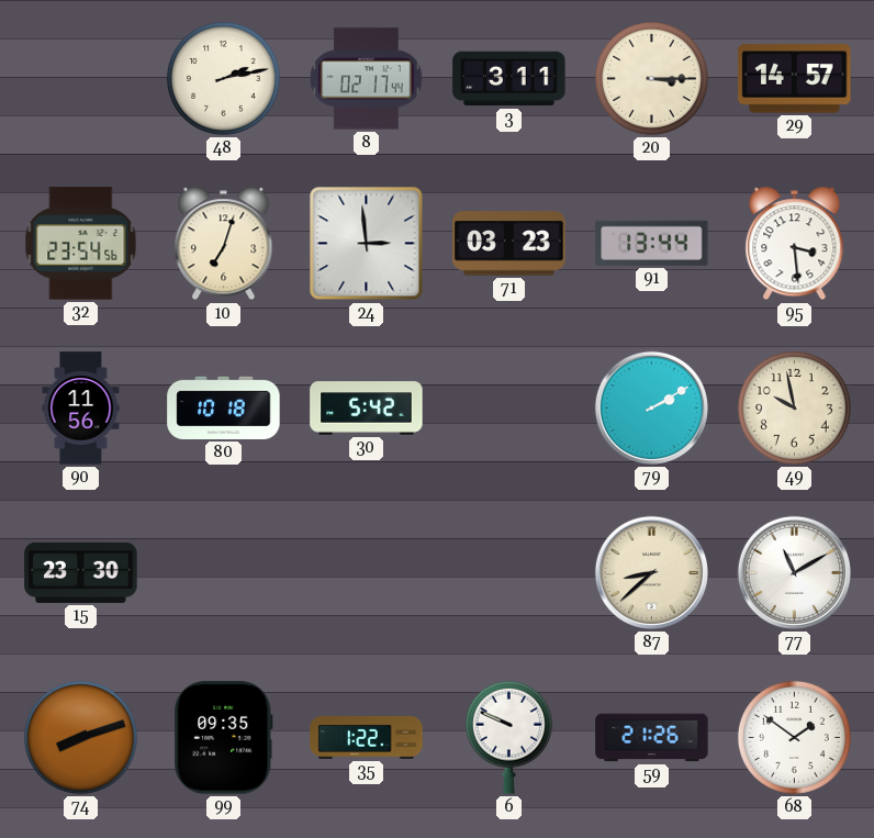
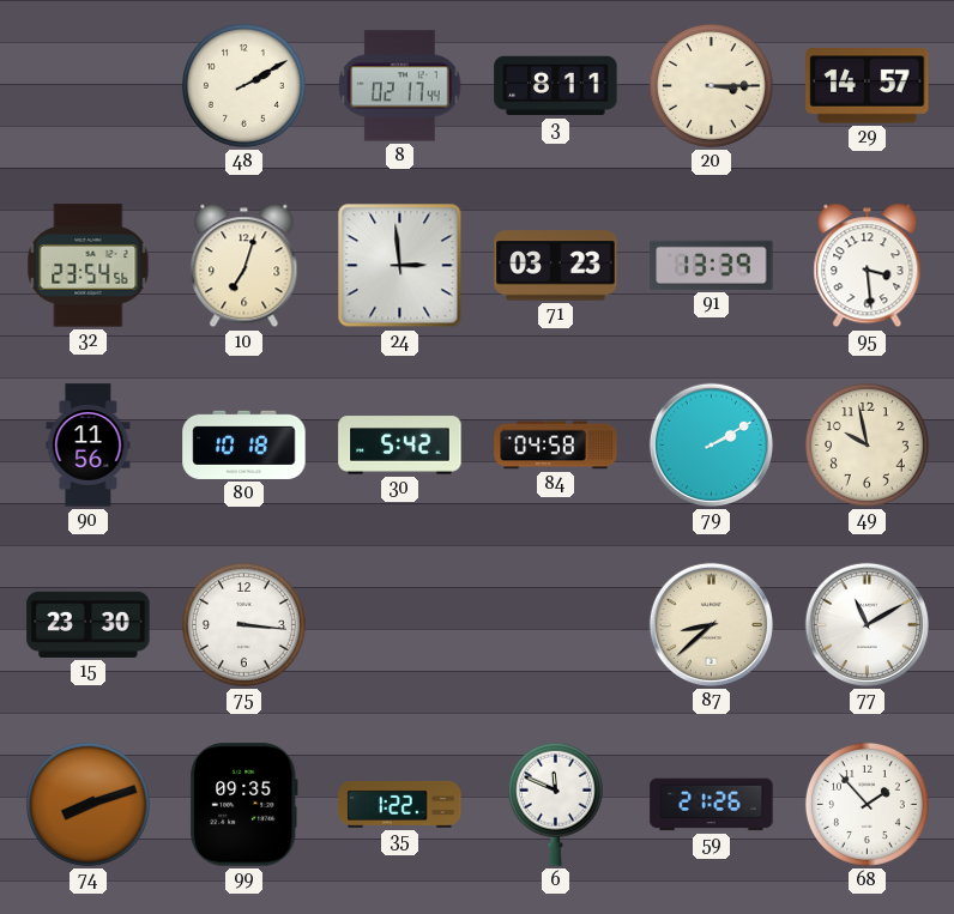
48: 2:13 -> 2:10 (243, 85)
3: 3:11 -> 8:11 (556, 86)
91: 13:44 -> 13:39 (712, 265)
84: none -> 04:58 (556, 446)
75: none -> 3:16 (243, 624)
6: 9:49 -> 11:49 (555, 804)
68: 1:51 -> 1:53 (867, 804)
